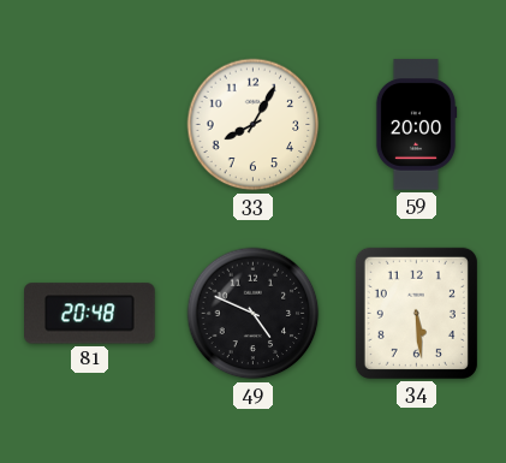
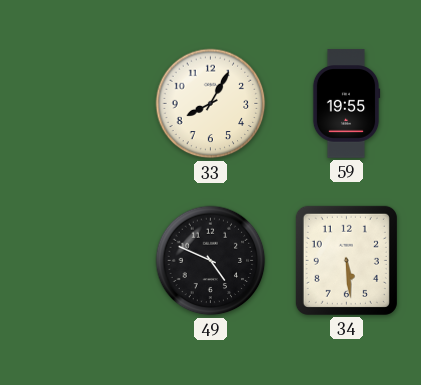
59: 20:00 -> 19:55 (346, 104)
81: 20:48 -> none (90, 314)
